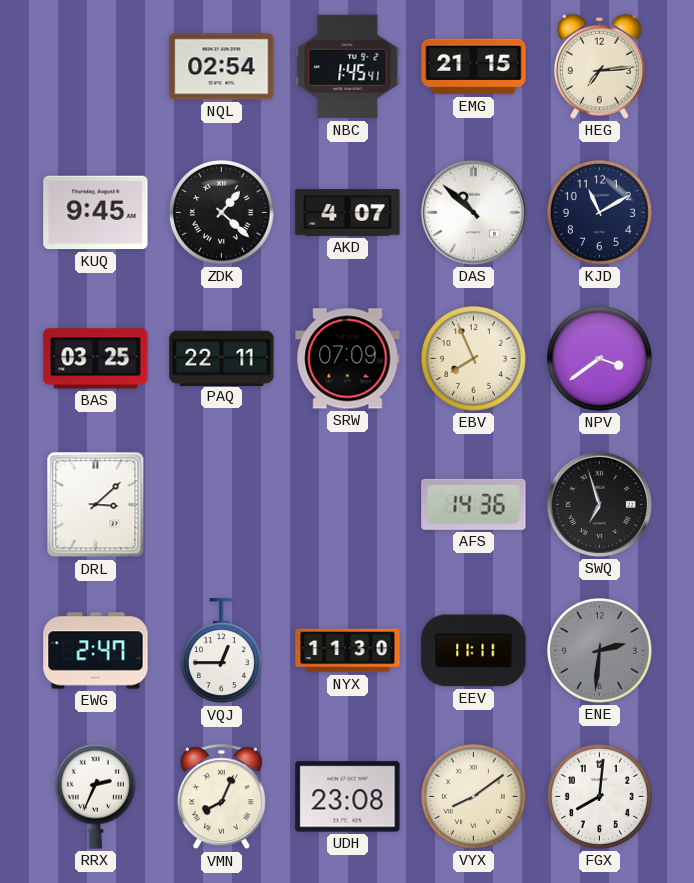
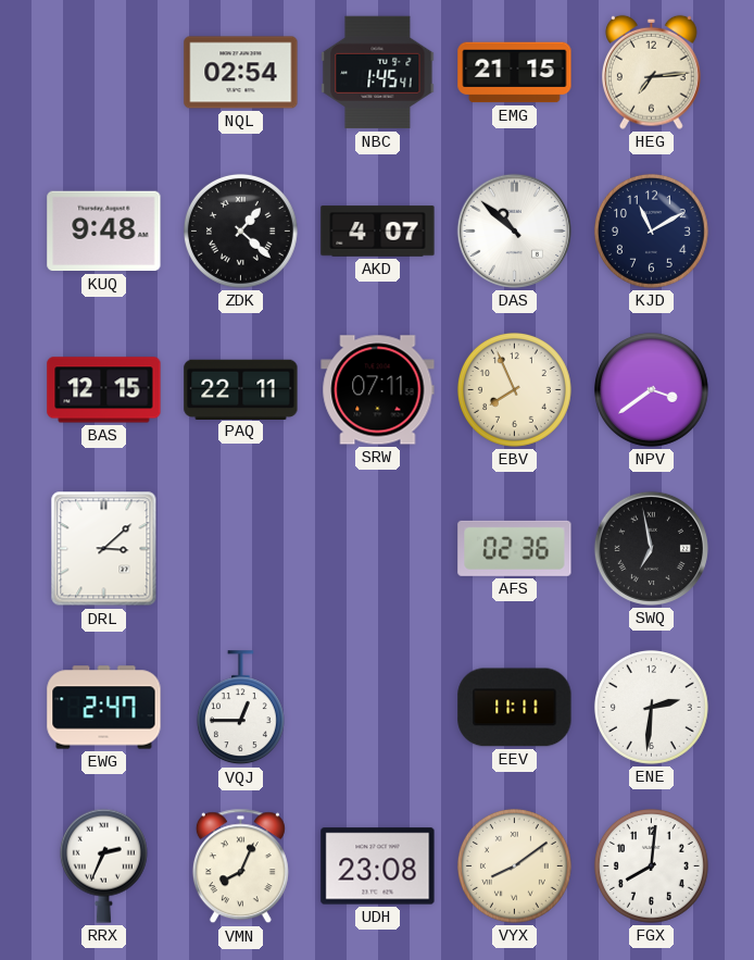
KUQ: 9:45 -> 9:48 (104, 232)
BAS: 03:25 -> 12:15 (104, 390)
SRW: 07:09 -> 07:11 (378, 390)
AFS: 14:36 -> 02:36 (515, 548)
SWQ: 6:57 -> 6:58 (651, 548)
NYX: 11:30 -> none (348, 651)
ENE dial: grey -> white (651, 707)
